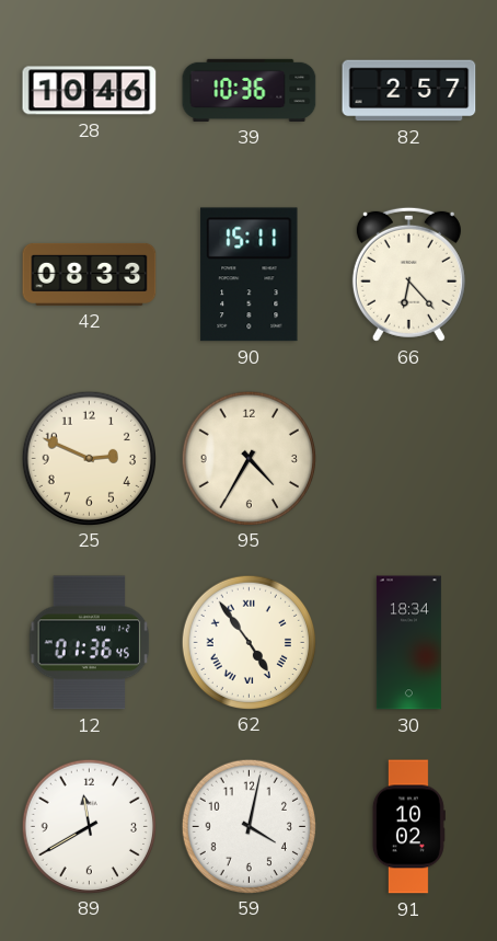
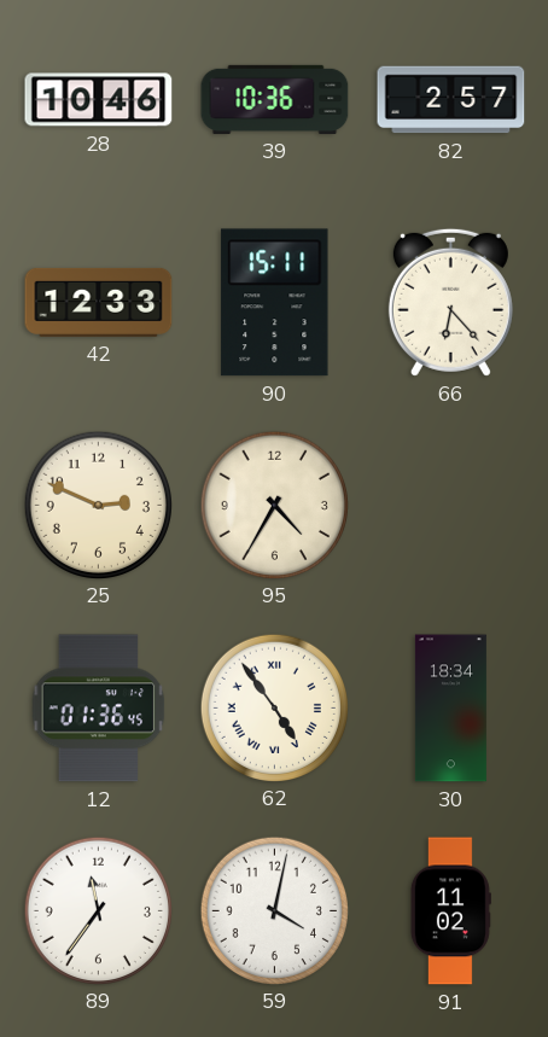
42: 08:33 -> 12:33 (99, 302)
89: 11:40 -> 11:36 (98, 910)
91: 10:02 -> 11:02 (450, 911)
